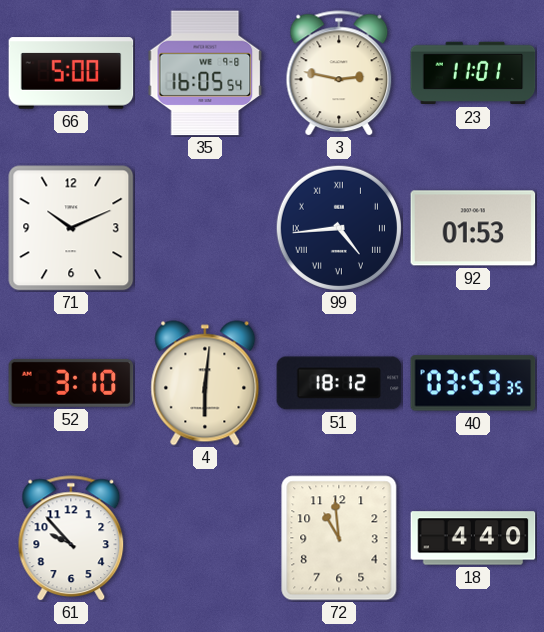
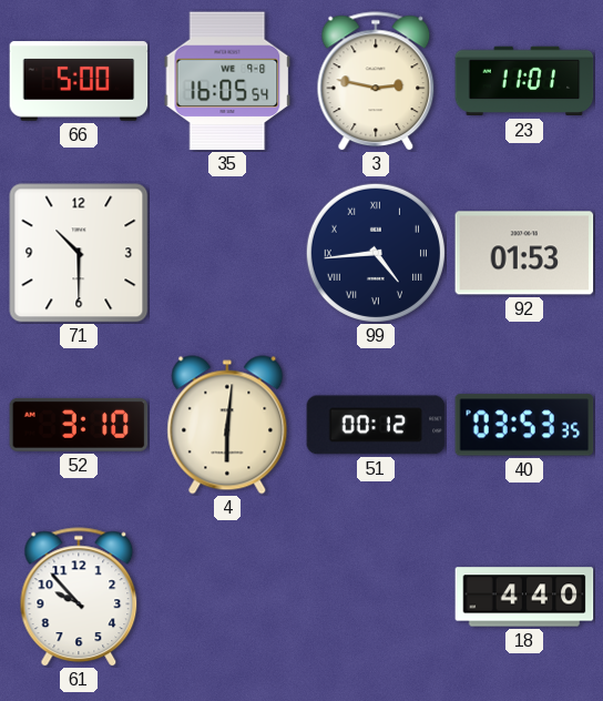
71: 10:11 -> 10:30 (79, 253)
51: 18:12 -> 00:12 (376, 425)
72: 10:59 -> none (339, 538)
